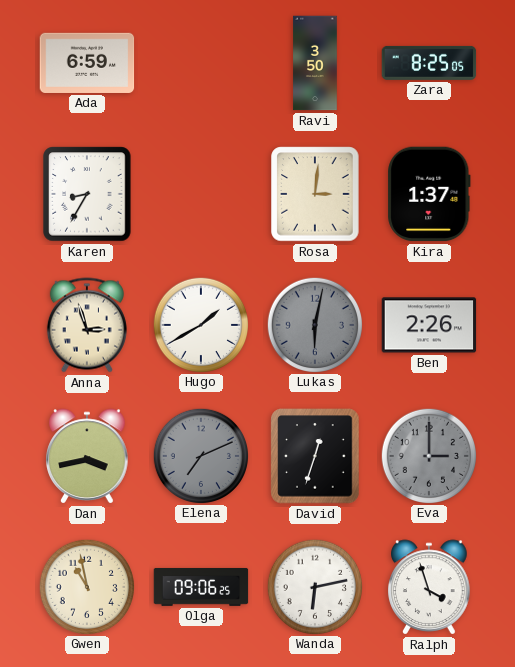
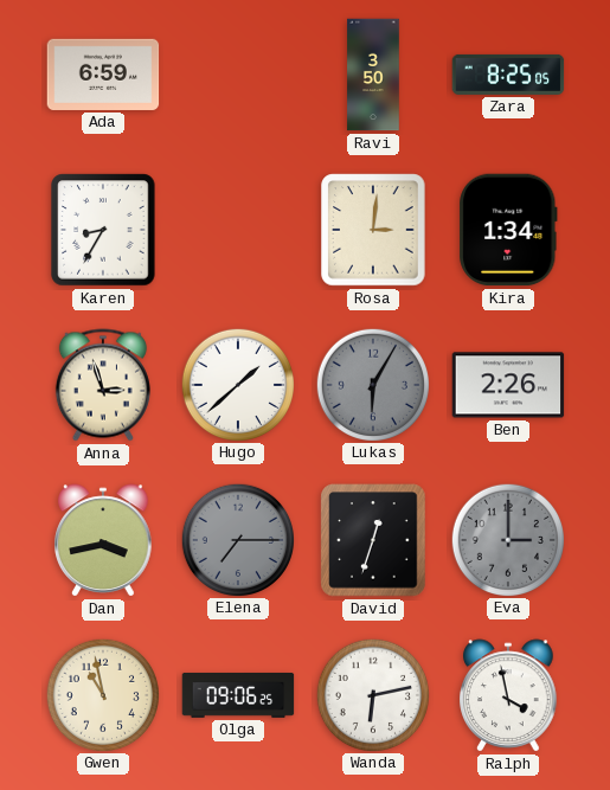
Kira: 1:37 -> 1:34 (508, 230)
Hugo: 1:40 -> 1:38 (237, 384)
Lukas: 6:02 -> 6:05 (372, 384)
Elena: 7:11 -> 7:15 (237, 539)
Ralph: 3:57 -> 3:58 (508, 695)
